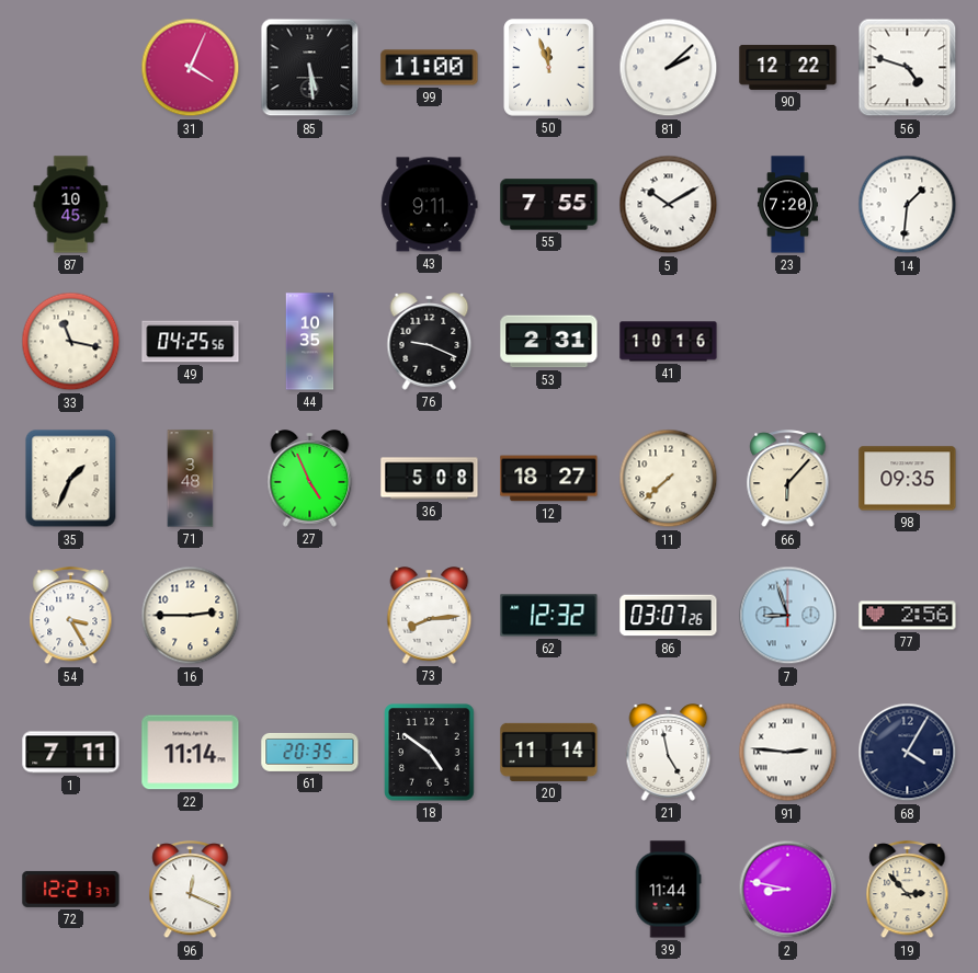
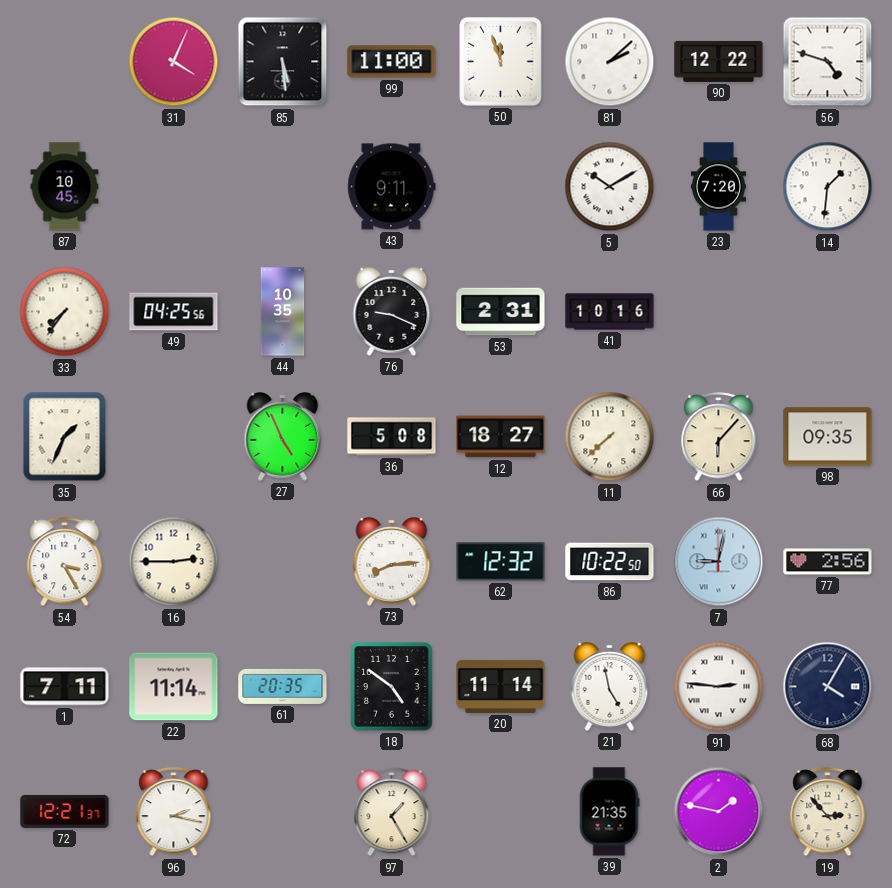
55: 7:55 -> none (549, 205)
33: 11:17 -> 7:36 (65, 312)
71: 3:48 -> none (191, 479)
86: 03:07 -> 10:22 (610, 562)
7: 8:57 -> 9:02 (719, 562)
96: 12:19 -> 2:17 (174, 812)
97: none -> 1:25 (392, 812)
39: 11:44 -> 21:35 (609, 812)
2: 8:47 -> 1:47 (719, 812)
